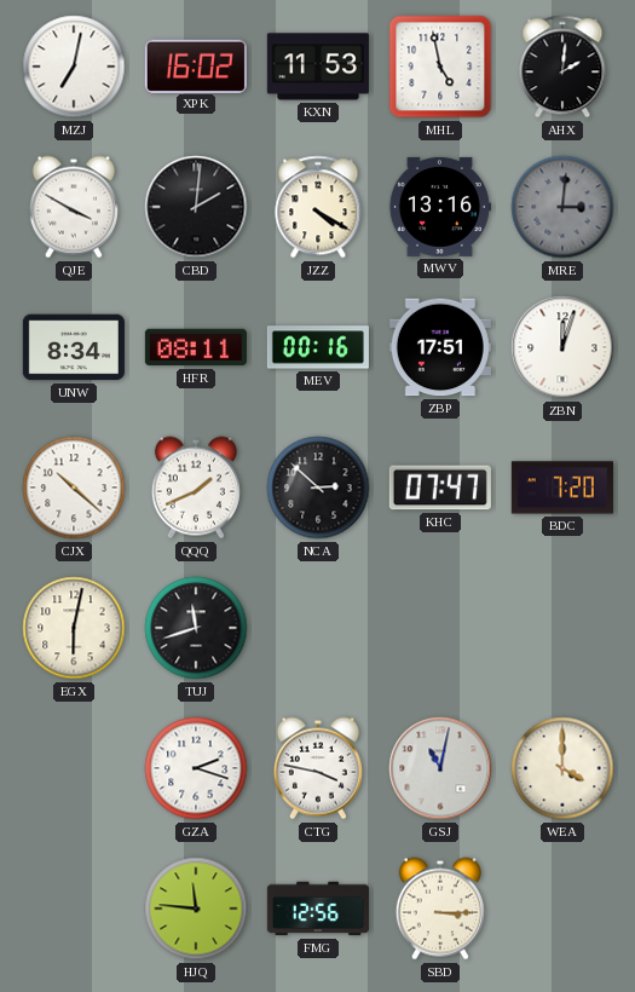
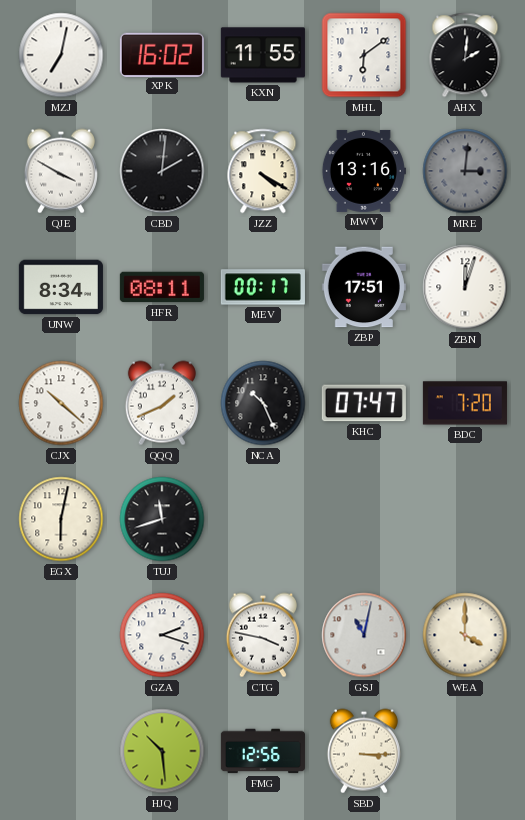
KXN: 11:53 -> 11:55 (263, 55)
MHL: 4:58 -> 6:09 (364, 55)
MEV: 00:16 -> 00:17 (263, 287)
NCA: 2:52 -> 10:26 (263, 403)
HJQ: 11:46 -> 10:29 (162, 751)
